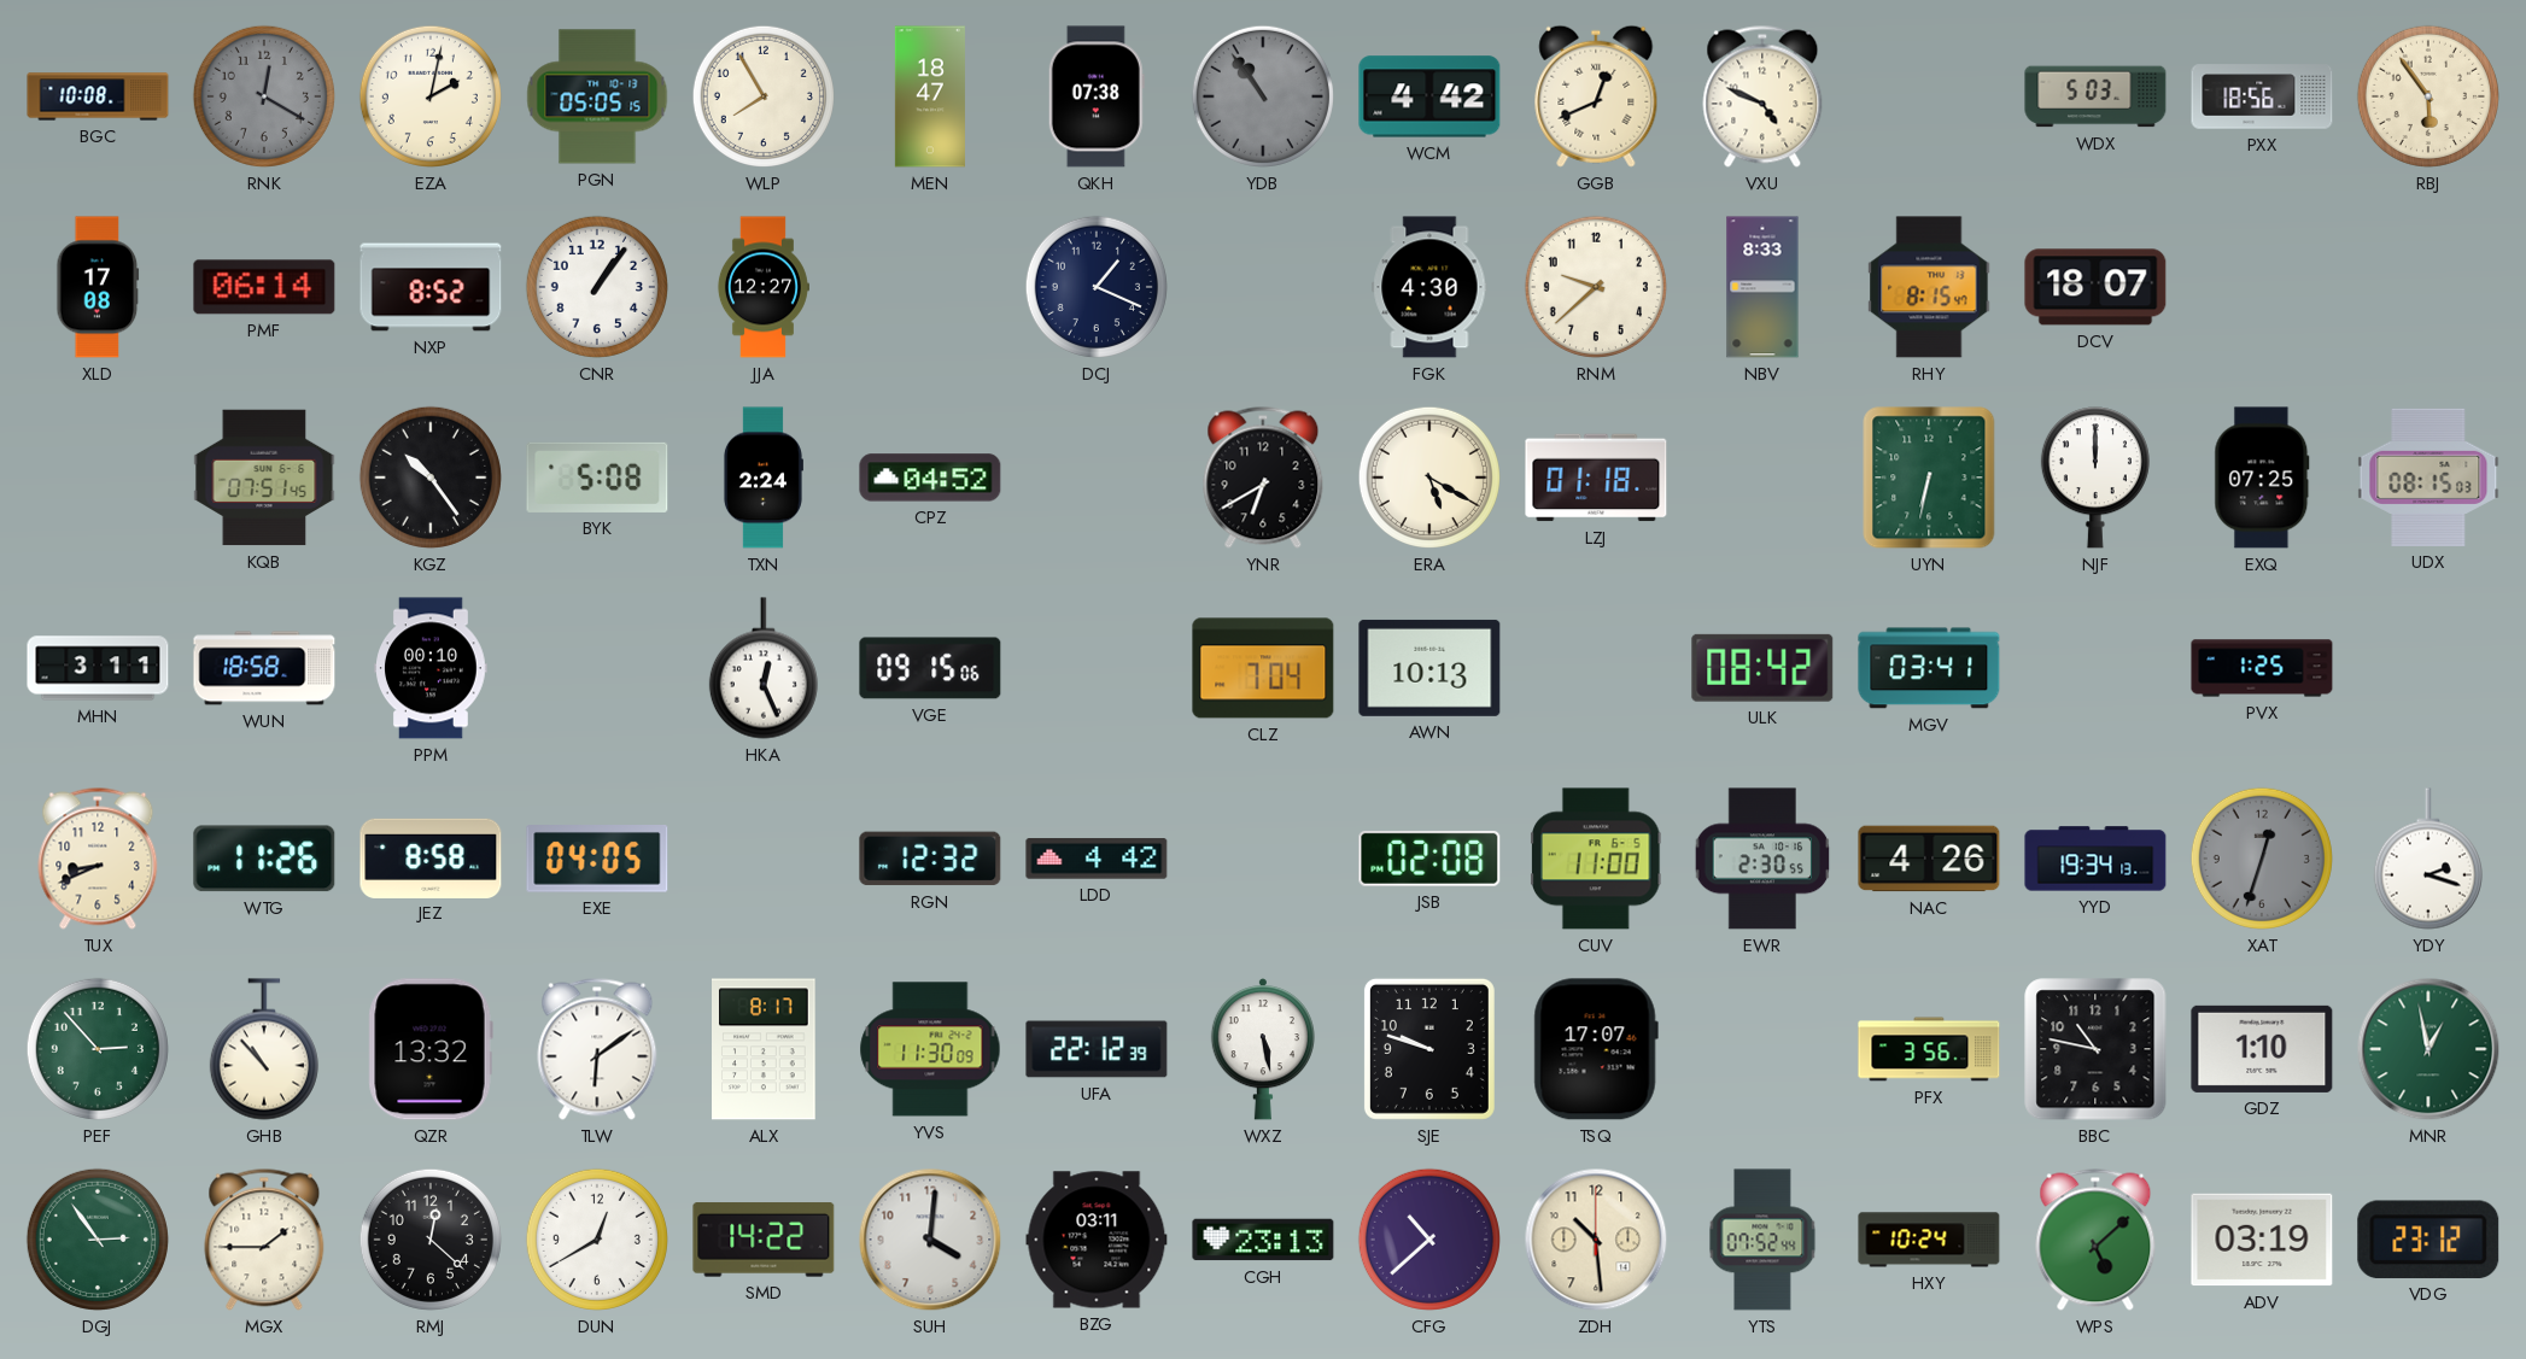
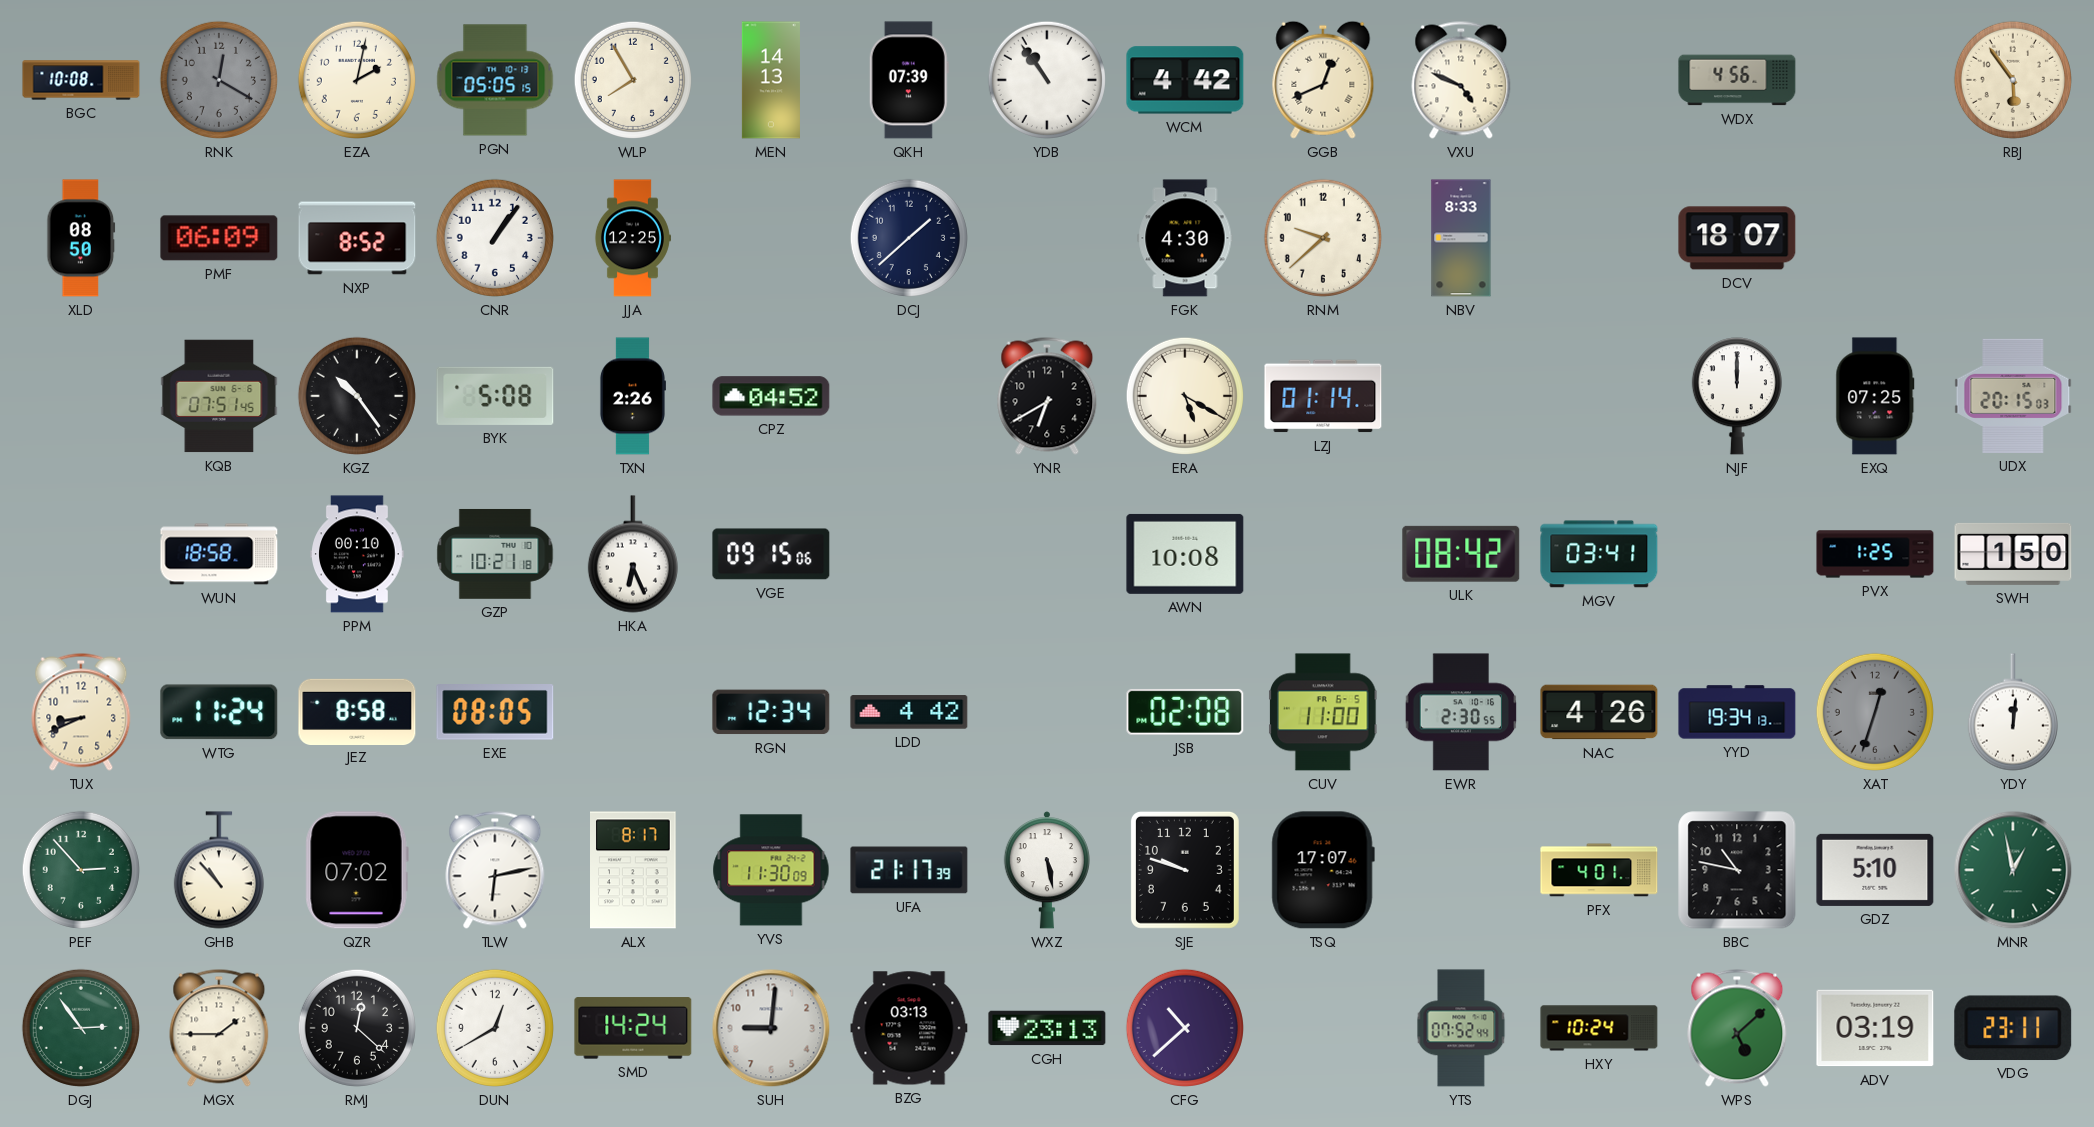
MEN: 18:47 -> 14:13 (771, 80)
QKH: 07:38 -> 07:39 (909, 80)
YDB dial: grey -> white (1047, 80)
WDX: 5:03 -> 4:56 (1737, 80)
PXX: 18:56 -> none (2262, 96)
XLD: 17:08 -> 08:50 (81, 238)
PMF: 06:14 -> 06:09 (219, 238)
JJA: 12:27 -> 12:25 (632, 238)
DCJ: 1:19 -> 1:38 (909, 238)
RHY: 8:15 -> none (1929, 287)
TXN: 2:24 -> 2:26 (632, 396)
LZJ: 01:18 -> 01:14 (1323, 396)
UYN: 6:32 -> none (1929, 478)
UDX: 08:15 -> 20:15 (2013, 396)
MHN: 3:11 -> none (98, 668)
GZP: none -> 10:21 (495, 554)
HKA: 12:26 -> 6:26 (633, 554)
CLZ: 7:04 -> none (1263, 668)
AWN: 10:13 -> 10:08 (1185, 554)
SWH: none -> 1:50 (2013, 554)
WTG: 11:26 -> 11:24 (219, 712)
EXE: 04:05 -> 08:05 (495, 713)
RGN: 12:32 -> 12:34 (771, 712)
YDY: 2:18 -> 12:01 (2013, 712)
QZR: 13:32 -> 07:02 (357, 870)
TLW: 6:09 -> 6:13 (495, 870)
UFA: 22:12 -> 21:17 (909, 870)
PFX: 3:56 -> 4:01 (1599, 870)
GDZ: 1:10 -> 5:10 (1875, 870)
SMD: 14:22 -> 14:24 (633, 1028)
SUH: 4:01 -> 9:01 (771, 1028)
BZG: 03:11 -> 03:13 (909, 1028)
ZDH: 10:29 -> none (1596, 1240)
VDG: 23:12 -> 23:11 (2013, 1028)
